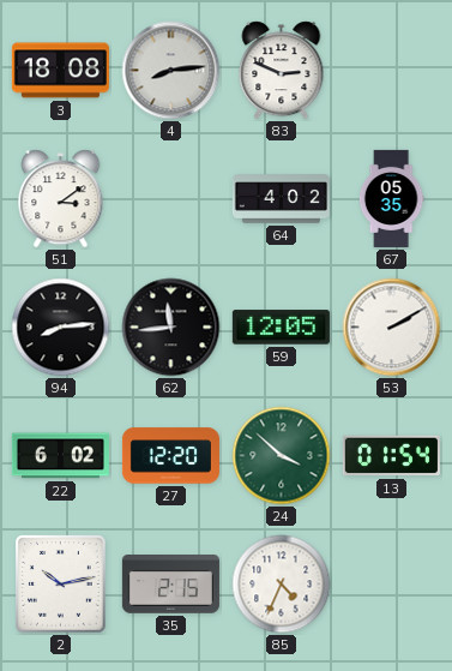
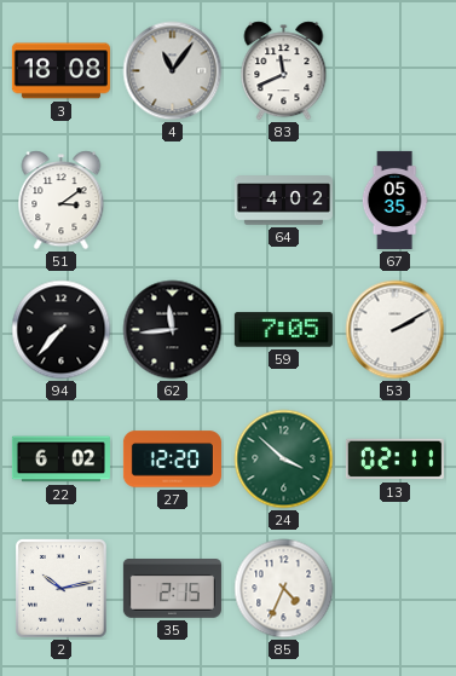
4: 8:14 -> 11:06 (173, 71)
83: 2:49 -> 11:41 (284, 71)
94: 8:14 -> 7:37 (62, 330)
59: 12:05 -> 7:05 (283, 330)
13: 01:54 -> 02:11 (394, 460)
